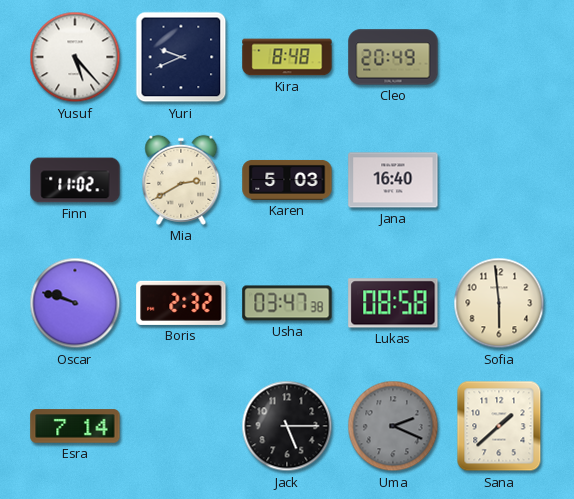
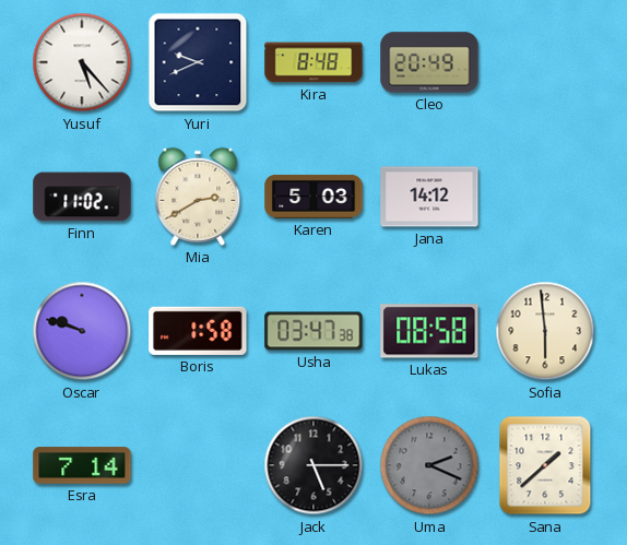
Jana: 16:40 -> 14:12 (429, 197)
Boris: 2:32 -> 1:58 (198, 331)
